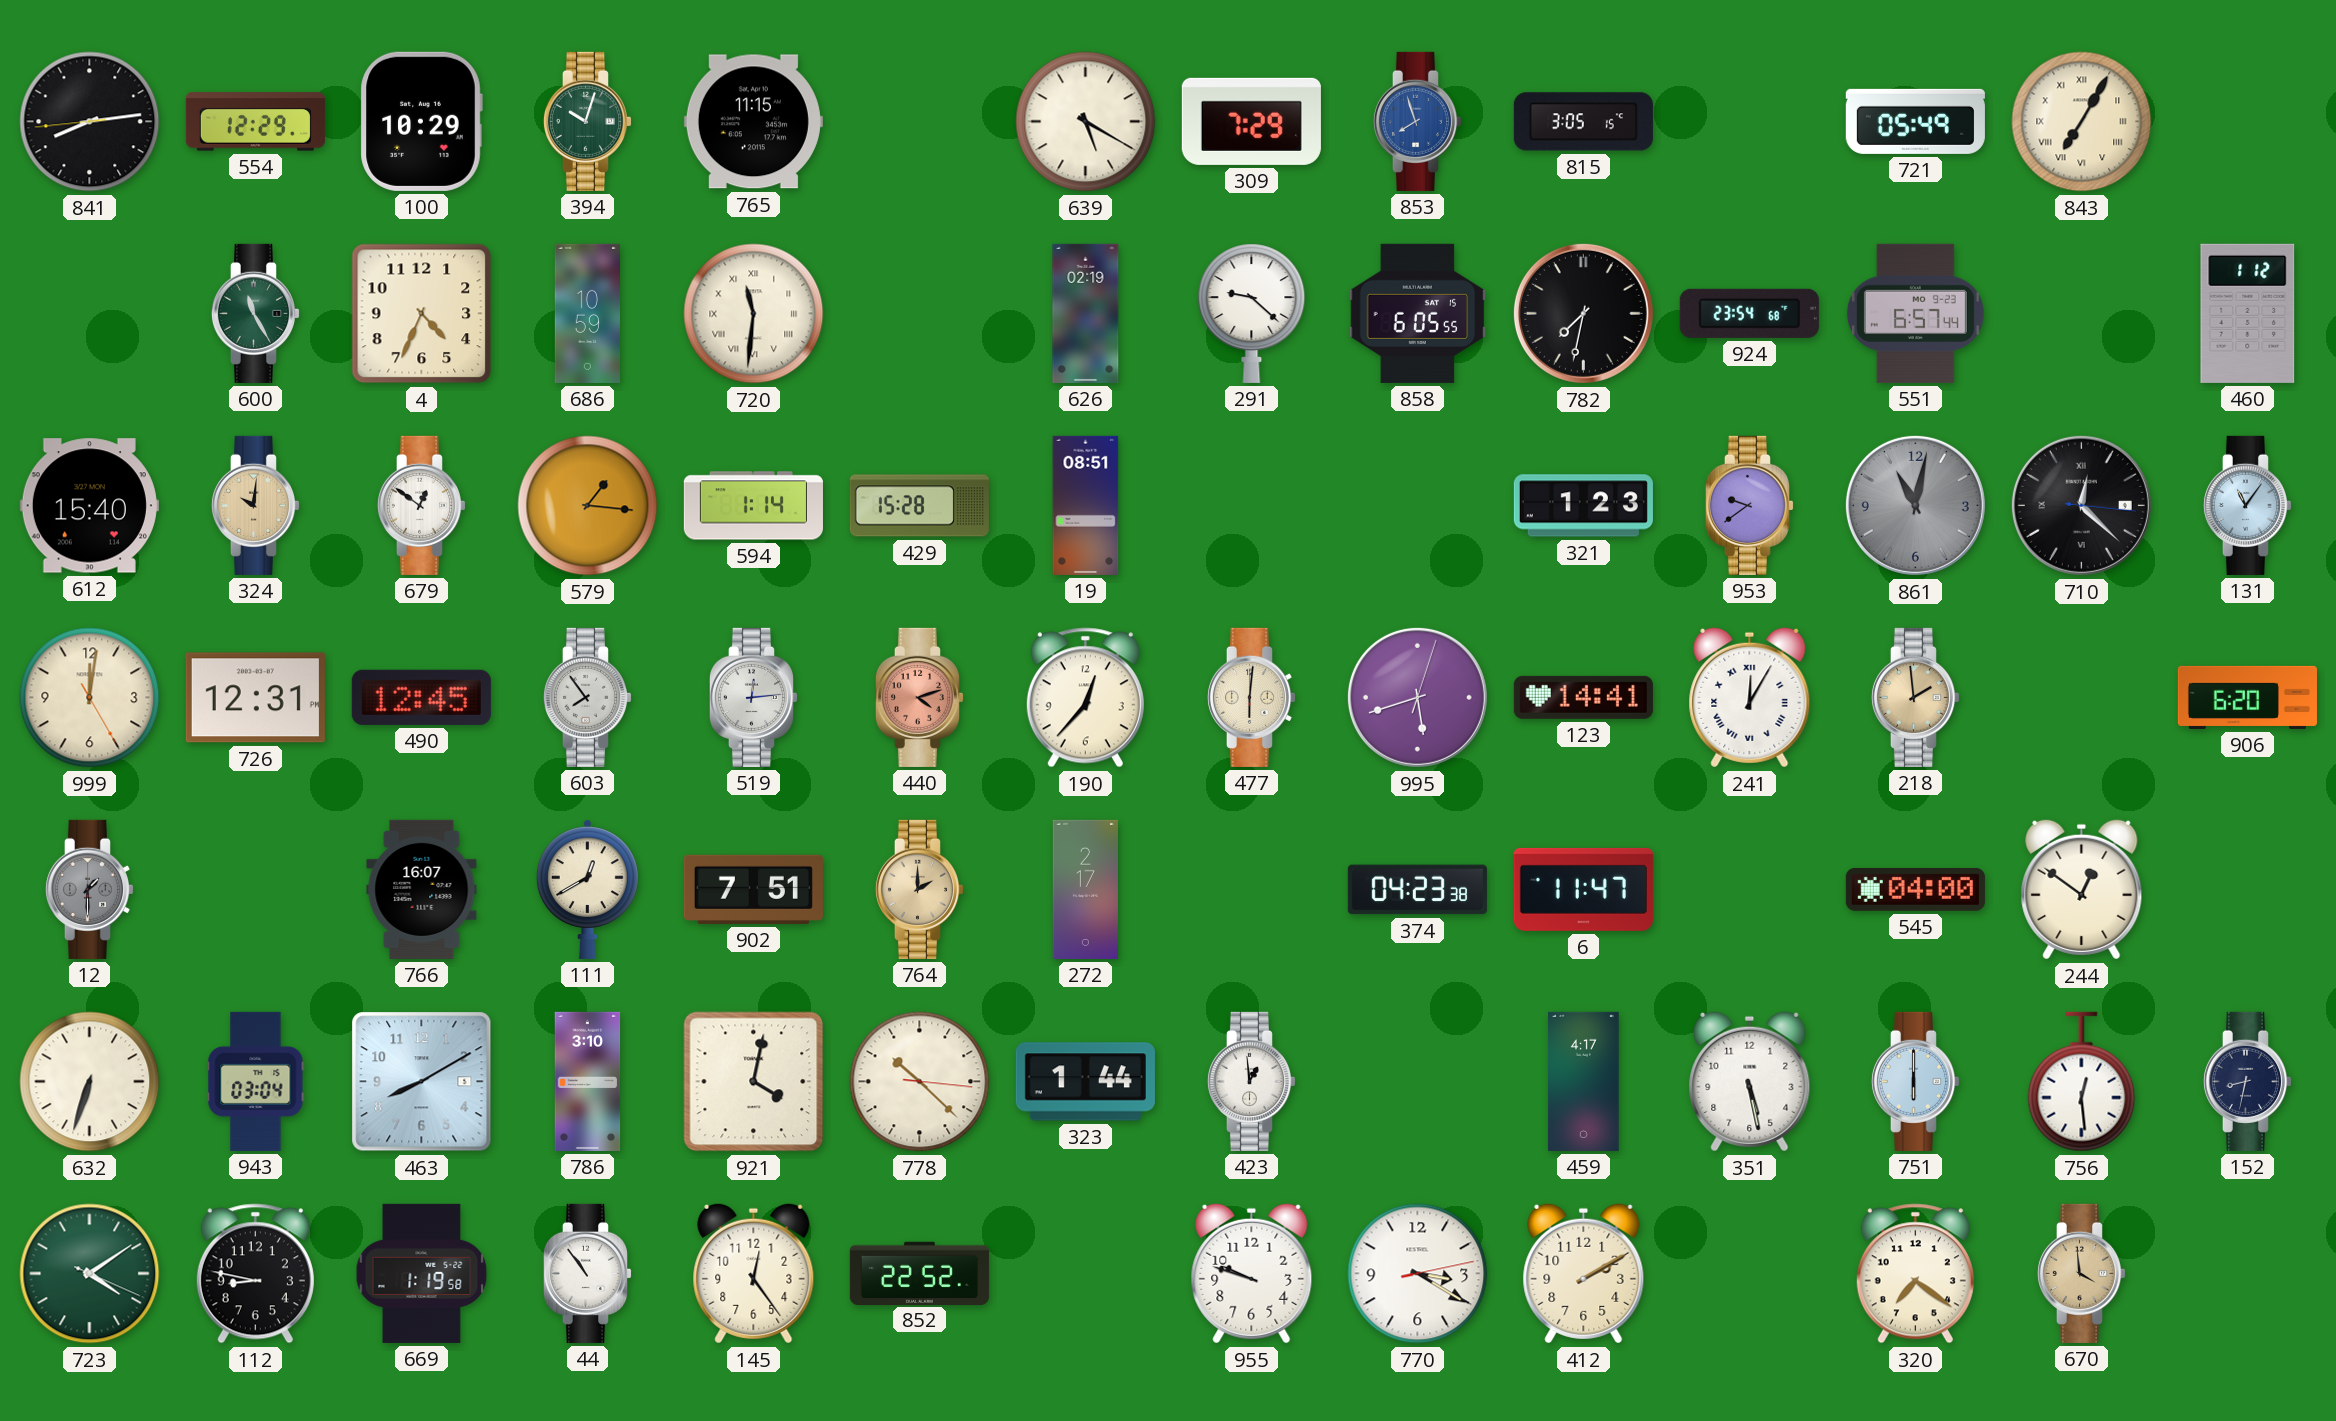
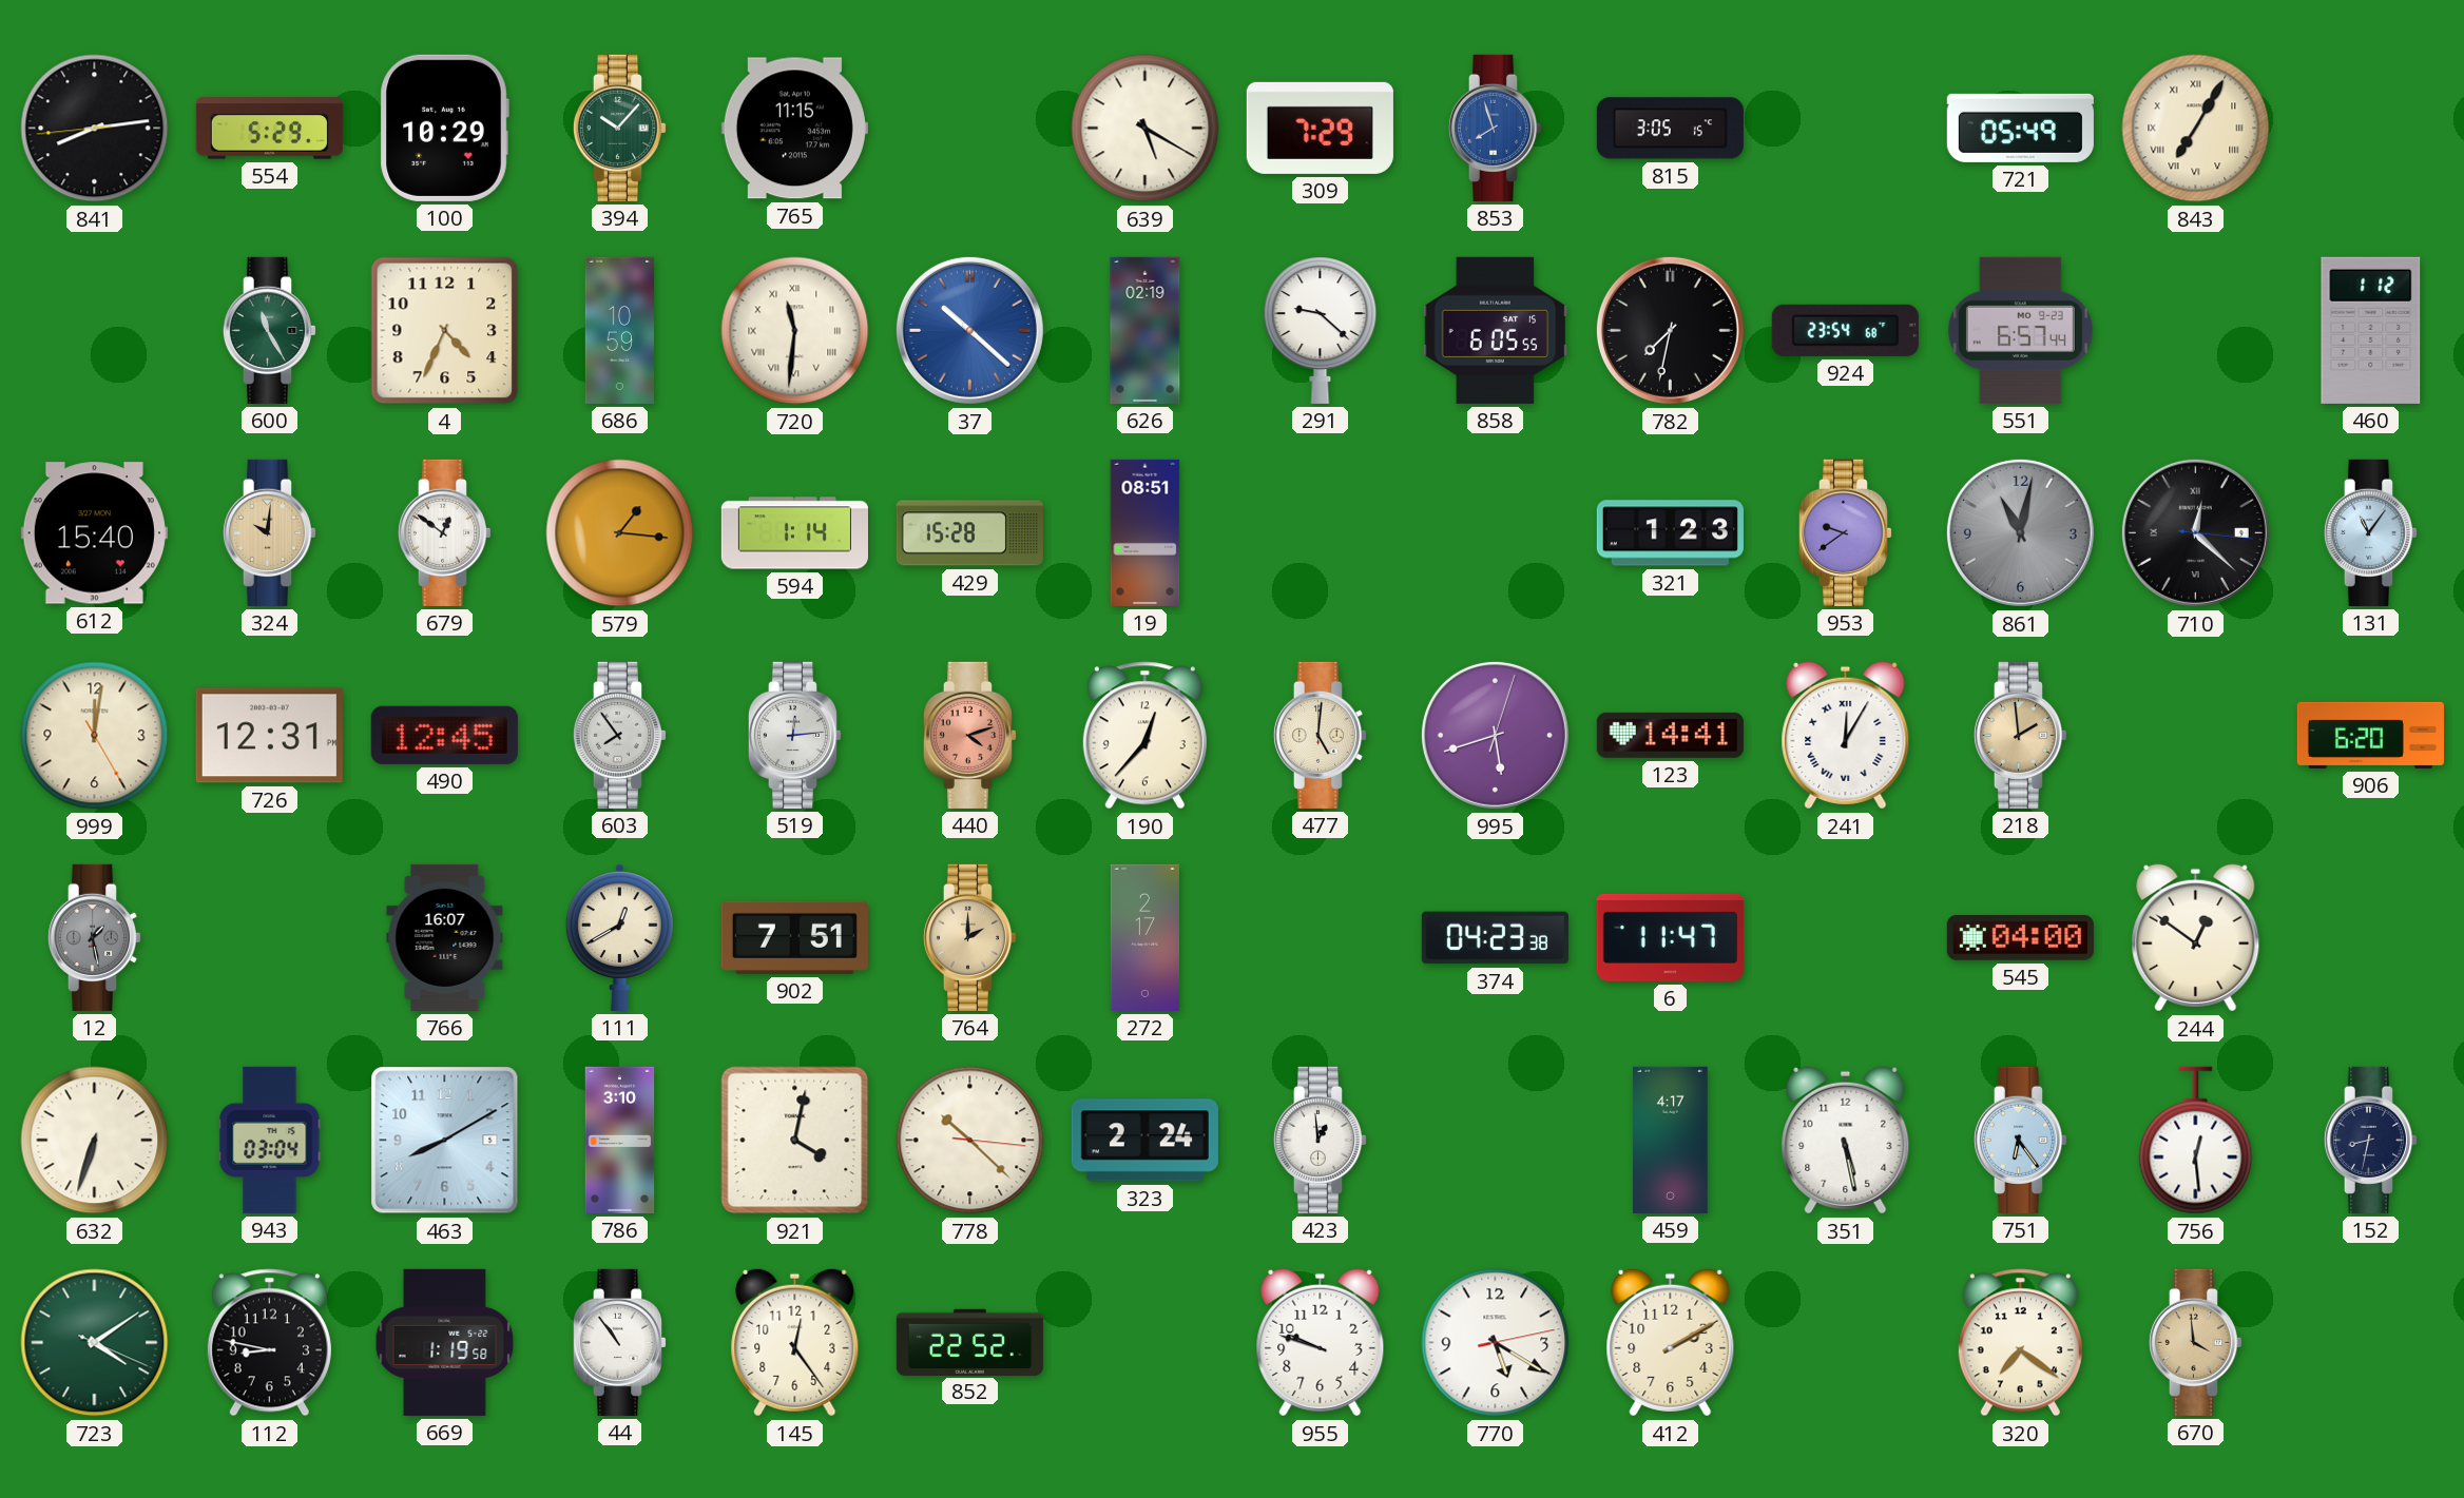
554: 12:29 -> 5:29 (269, 129)
394: 10:03 -> 10:07 (619, 128)
37: none -> 10:22 (969, 330)
477: 6:01 -> 5:01 (1320, 735)
12: 1:30 -> 1:28 (94, 937)
323: 1:44 -> 2:24 (1144, 1141)
751: 6:00 -> 6:24 (2020, 1140)
770: 3:20 -> 5:20 (1496, 1343)
